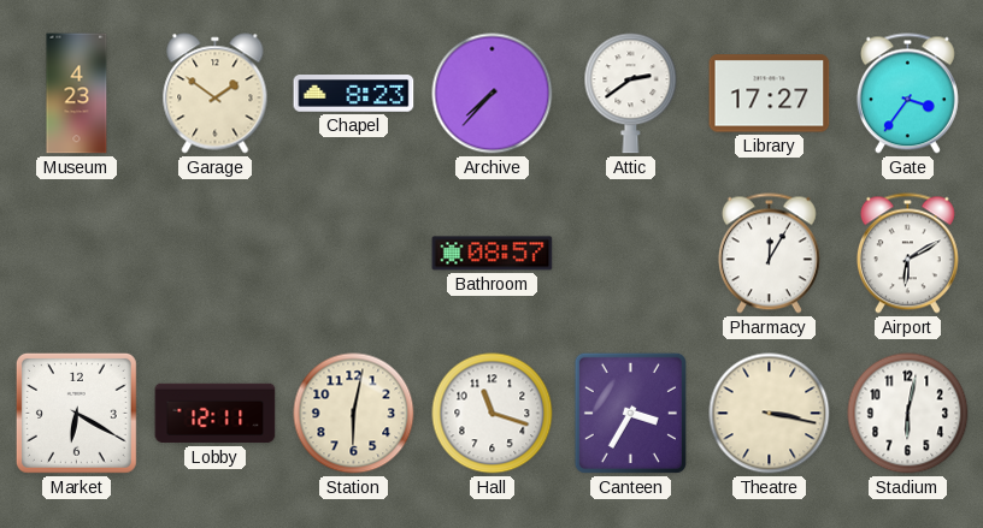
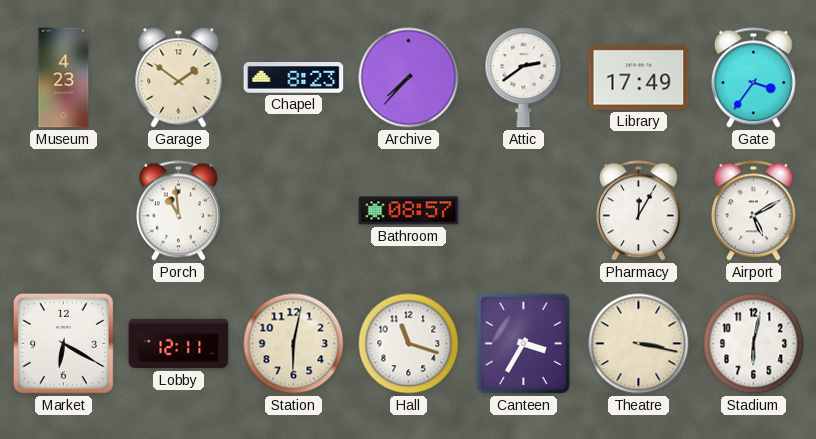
Library: 17:27 -> 17:49 (639, 78)
Porch: none -> 10:59 (178, 211)
Airport: 6:10 -> 5:10 (753, 211)
